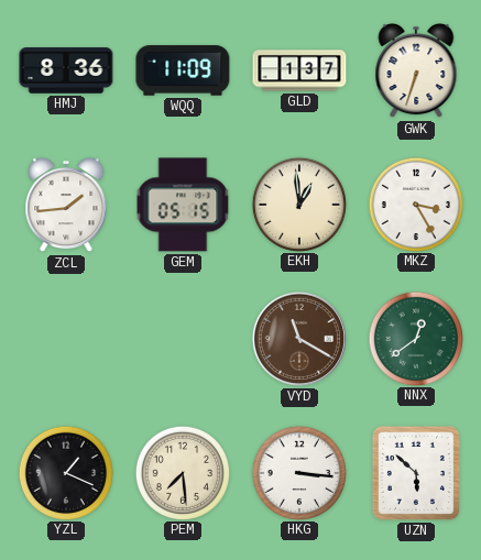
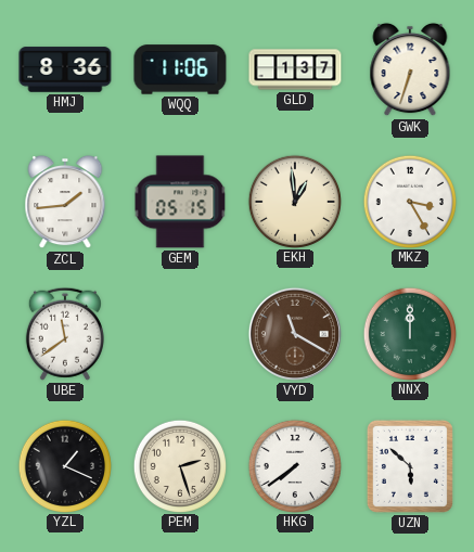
WQQ: 11:09 -> 11:06 (180, 69)
UBE: none -> 11:39 (65, 334)
NNX: 12:39 -> 12:00 (409, 333)
PEM: 7:29 -> 2:27 (179, 465)
HKG: 3:16 -> 7:39 (294, 465)
